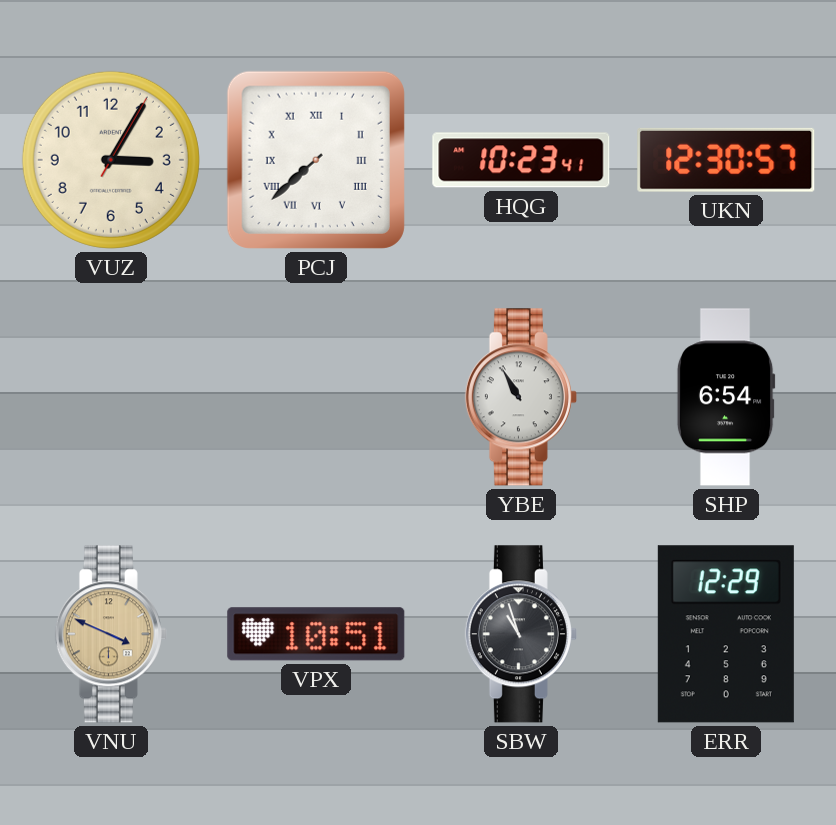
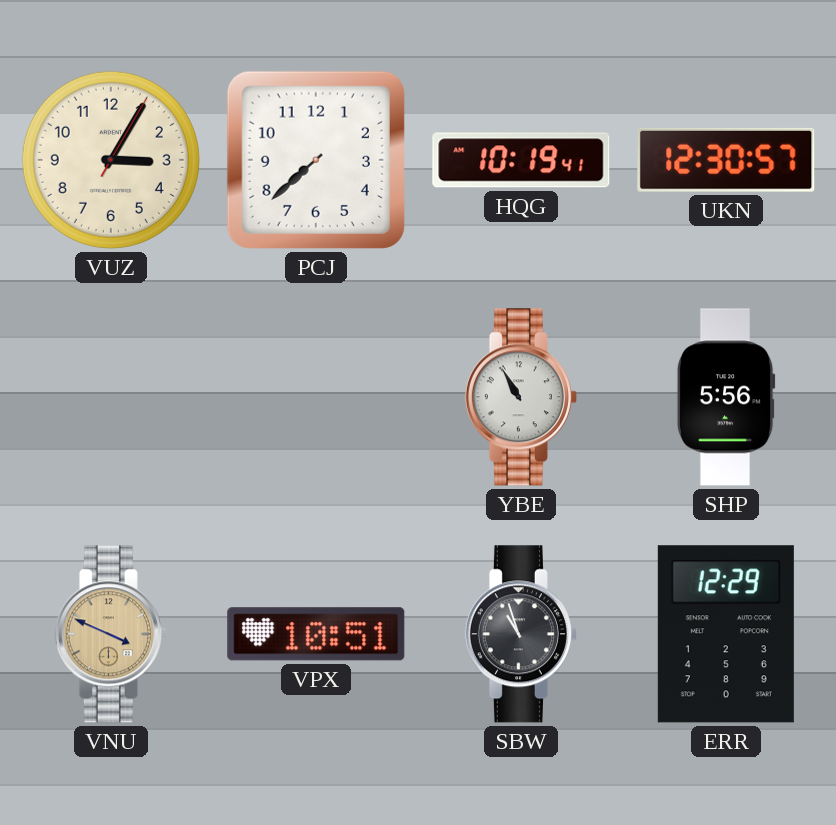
PCJ numerals: Roman -> Arabic (316, 160)
HQG: 10:23 -> 10:19 (521, 160)
SHP: 6:54 -> 5:56 (726, 397)
